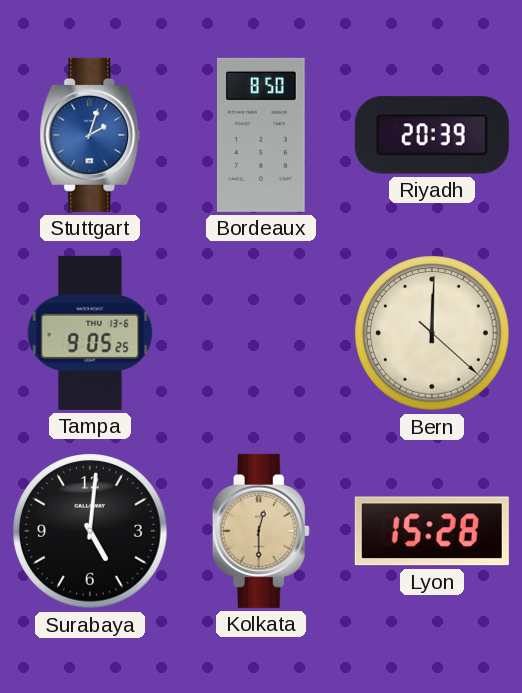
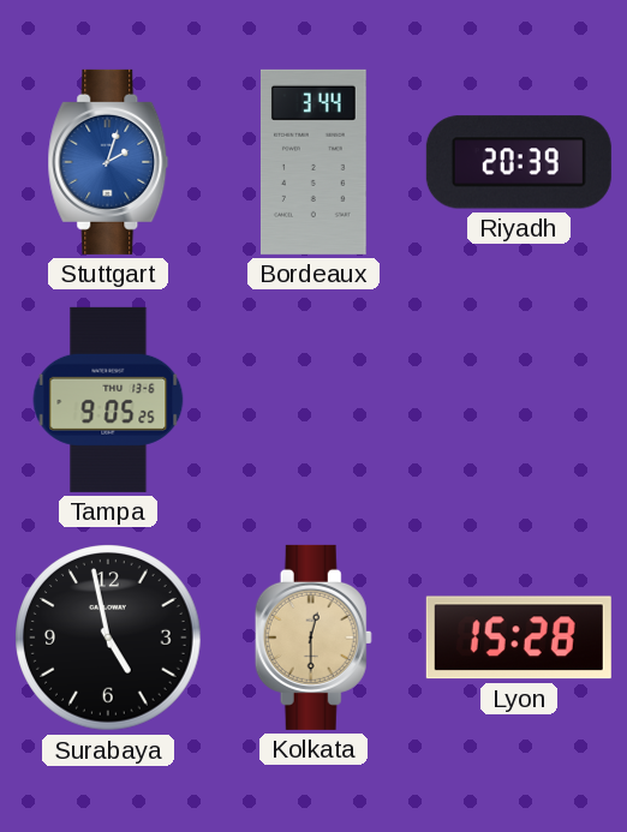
Bordeaux: 8:50 -> 3:44 (313, 162)
Bern: 12:00 -> none (432, 333)
Surabaya: 5:01 -> 4:58 (108, 638)
